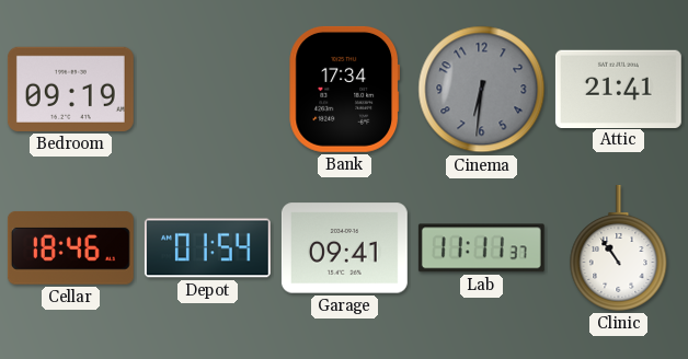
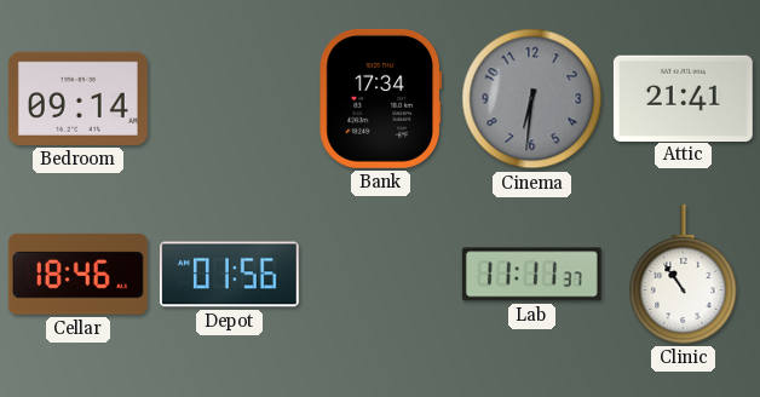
Bedroom: 09:19 -> 09:14 (77, 98)
Depot: 01:54 -> 01:56 (229, 275)
Garage: 09:41 -> none (344, 248)
